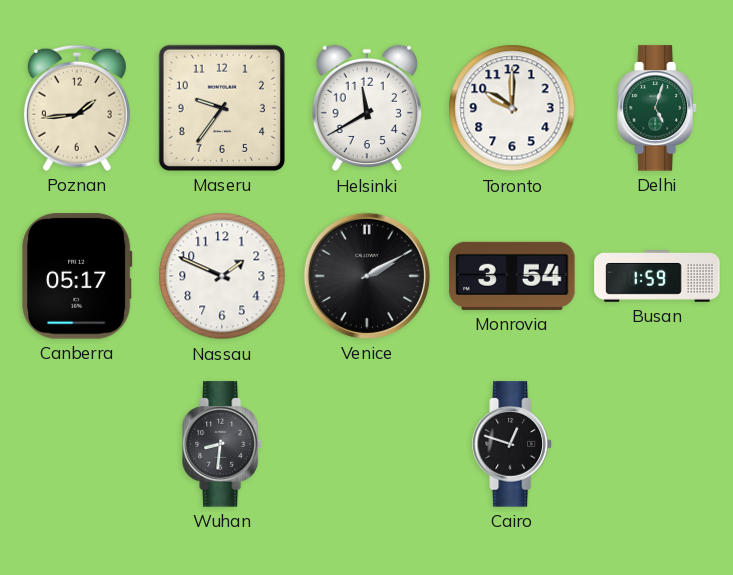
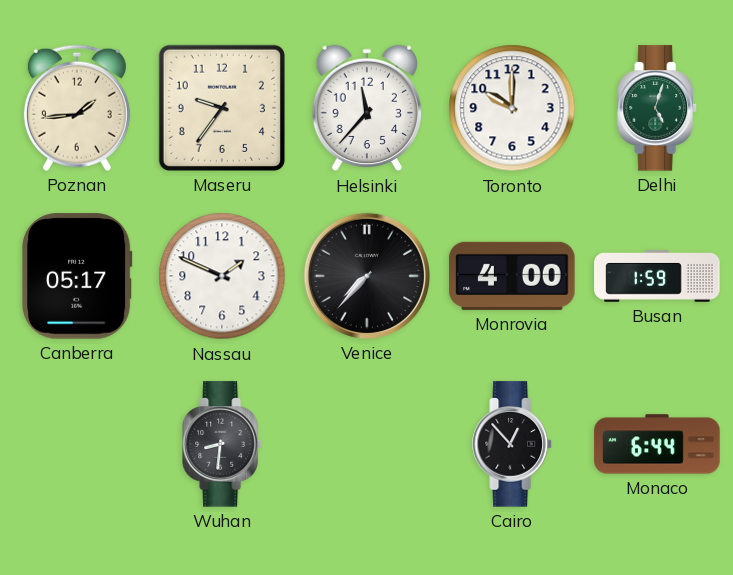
Helsinki: 11:40 -> 11:37 (367, 108)
Venice: 2:10 -> 7:37 (367, 276)
Monrovia: 3:54 -> 4:00 (512, 276)
Cairo: 12:48 -> 12:53 (512, 444)
Monaco: none -> 6:44 (657, 444)
